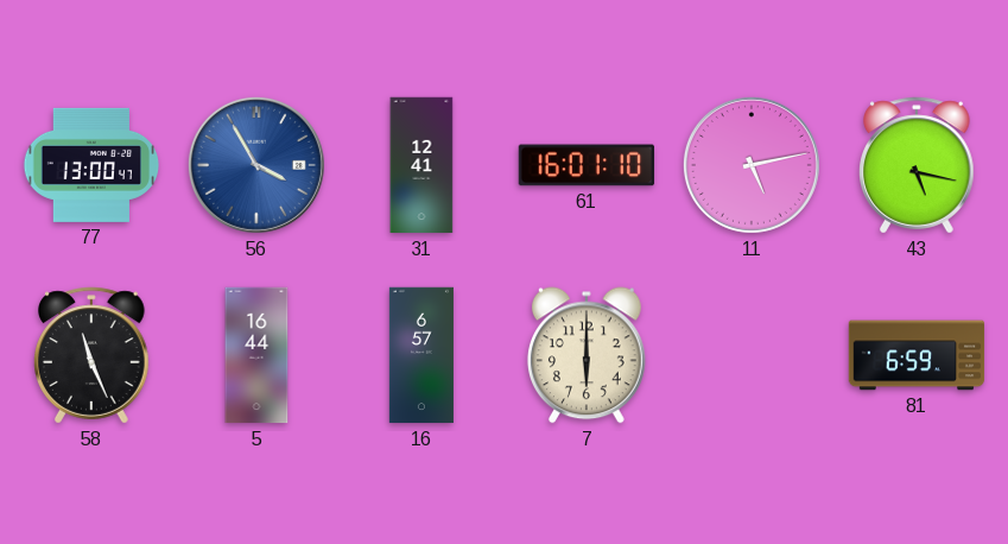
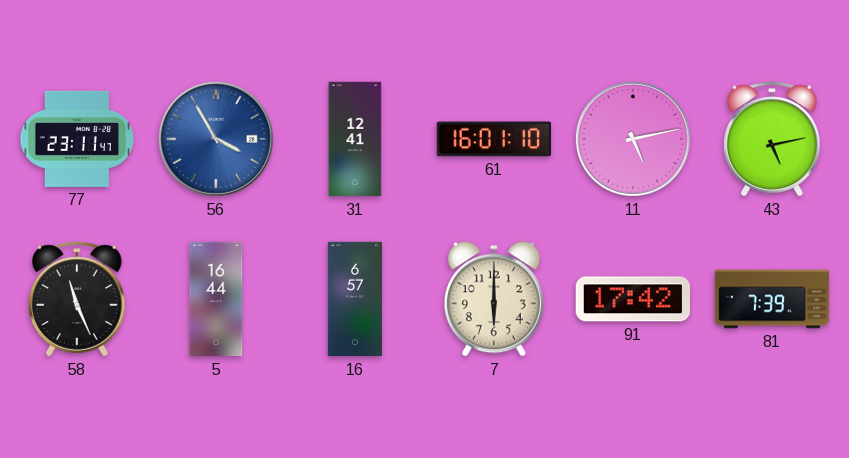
77: 13:00 -> 23:11 (77, 139)
43: 5:17 -> 5:13 (772, 139)
91: none -> 17:42 (632, 299)
81: 6:59 -> 7:39 (772, 299)
